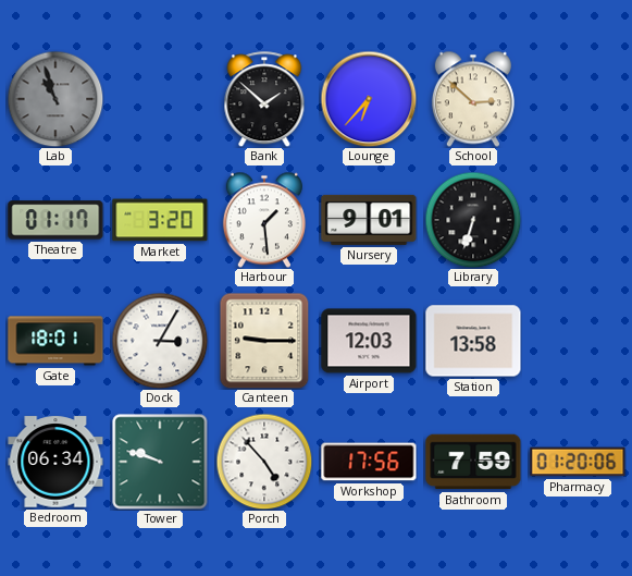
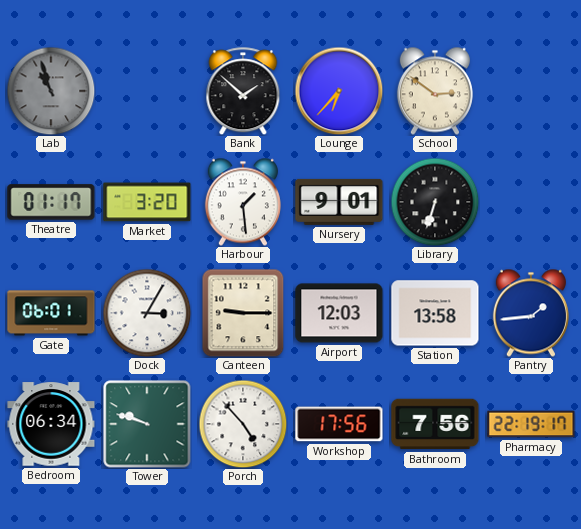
School: 2:52 -> 2:51 (435, 91)
Gate: 18:01 -> 06:01 (51, 313)
Pantry: none -> 1:44 (531, 313)
Bathroom: 7:59 -> 7:56 (435, 424)
Pharmacy: 01:20 -> 22:19 (531, 424)
